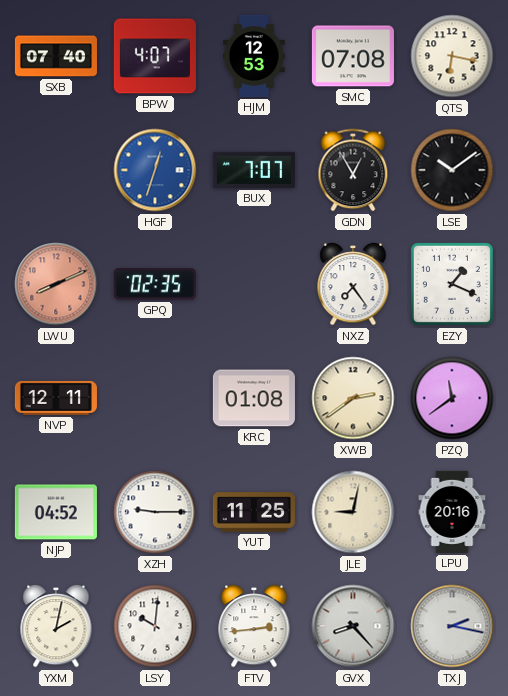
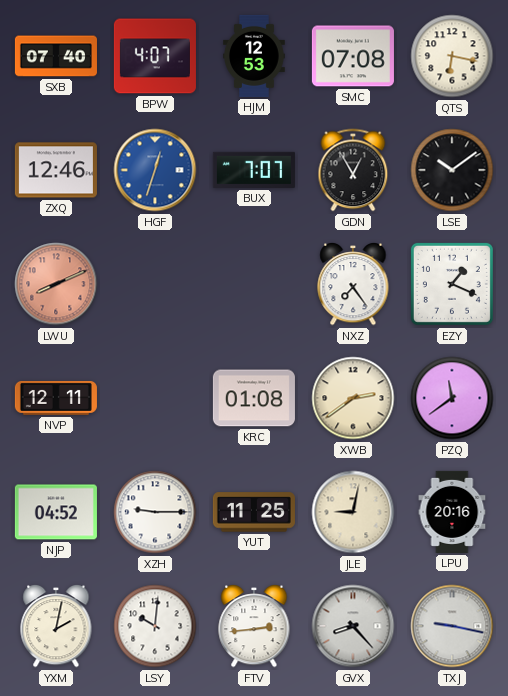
ZXQ: none -> 12:46 (56, 170)
GPQ: 02:35 -> none (155, 284)
TXJ: 2:17 -> 9:17 (452, 626)
